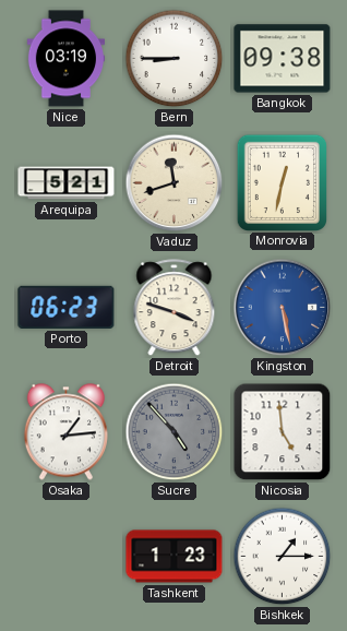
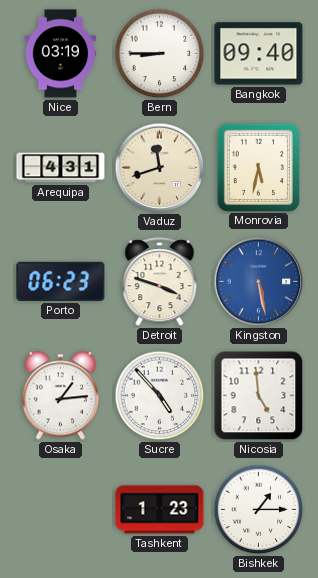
Bangkok: 09:38 -> 09:40 (259, 54)
Arequipa: 5:21 -> 4:31 (61, 168)
Monrovia: 12:32 -> 5:32 (258, 167)
Sucre dial: grey -> white (160, 396)
